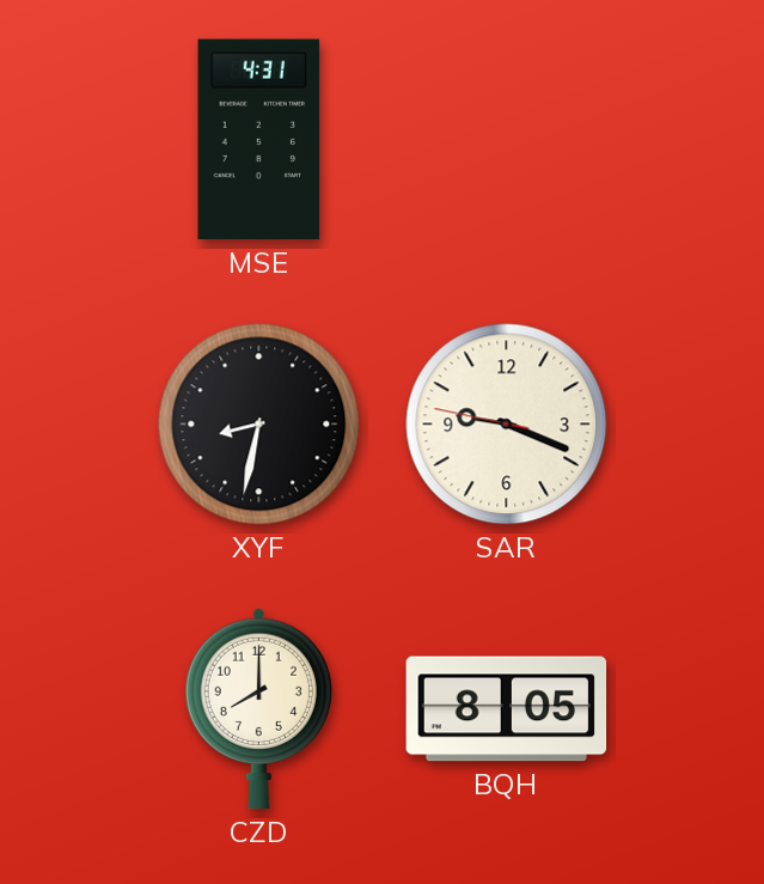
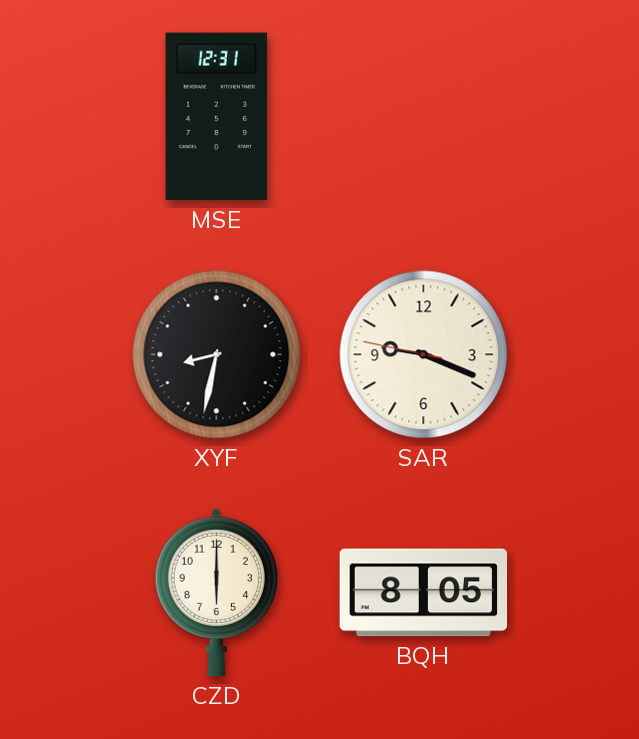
MSE: 4:31 -> 12:31 (217, 117)
CZD: 8:00 -> 6:00 (216, 592)
